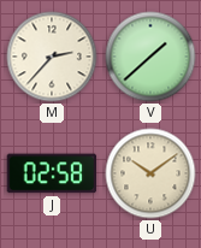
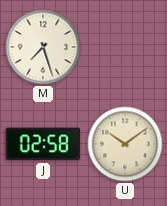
M: 2:37 -> 7:27 (43, 47)
V: 1:38 -> none (150, 57)
